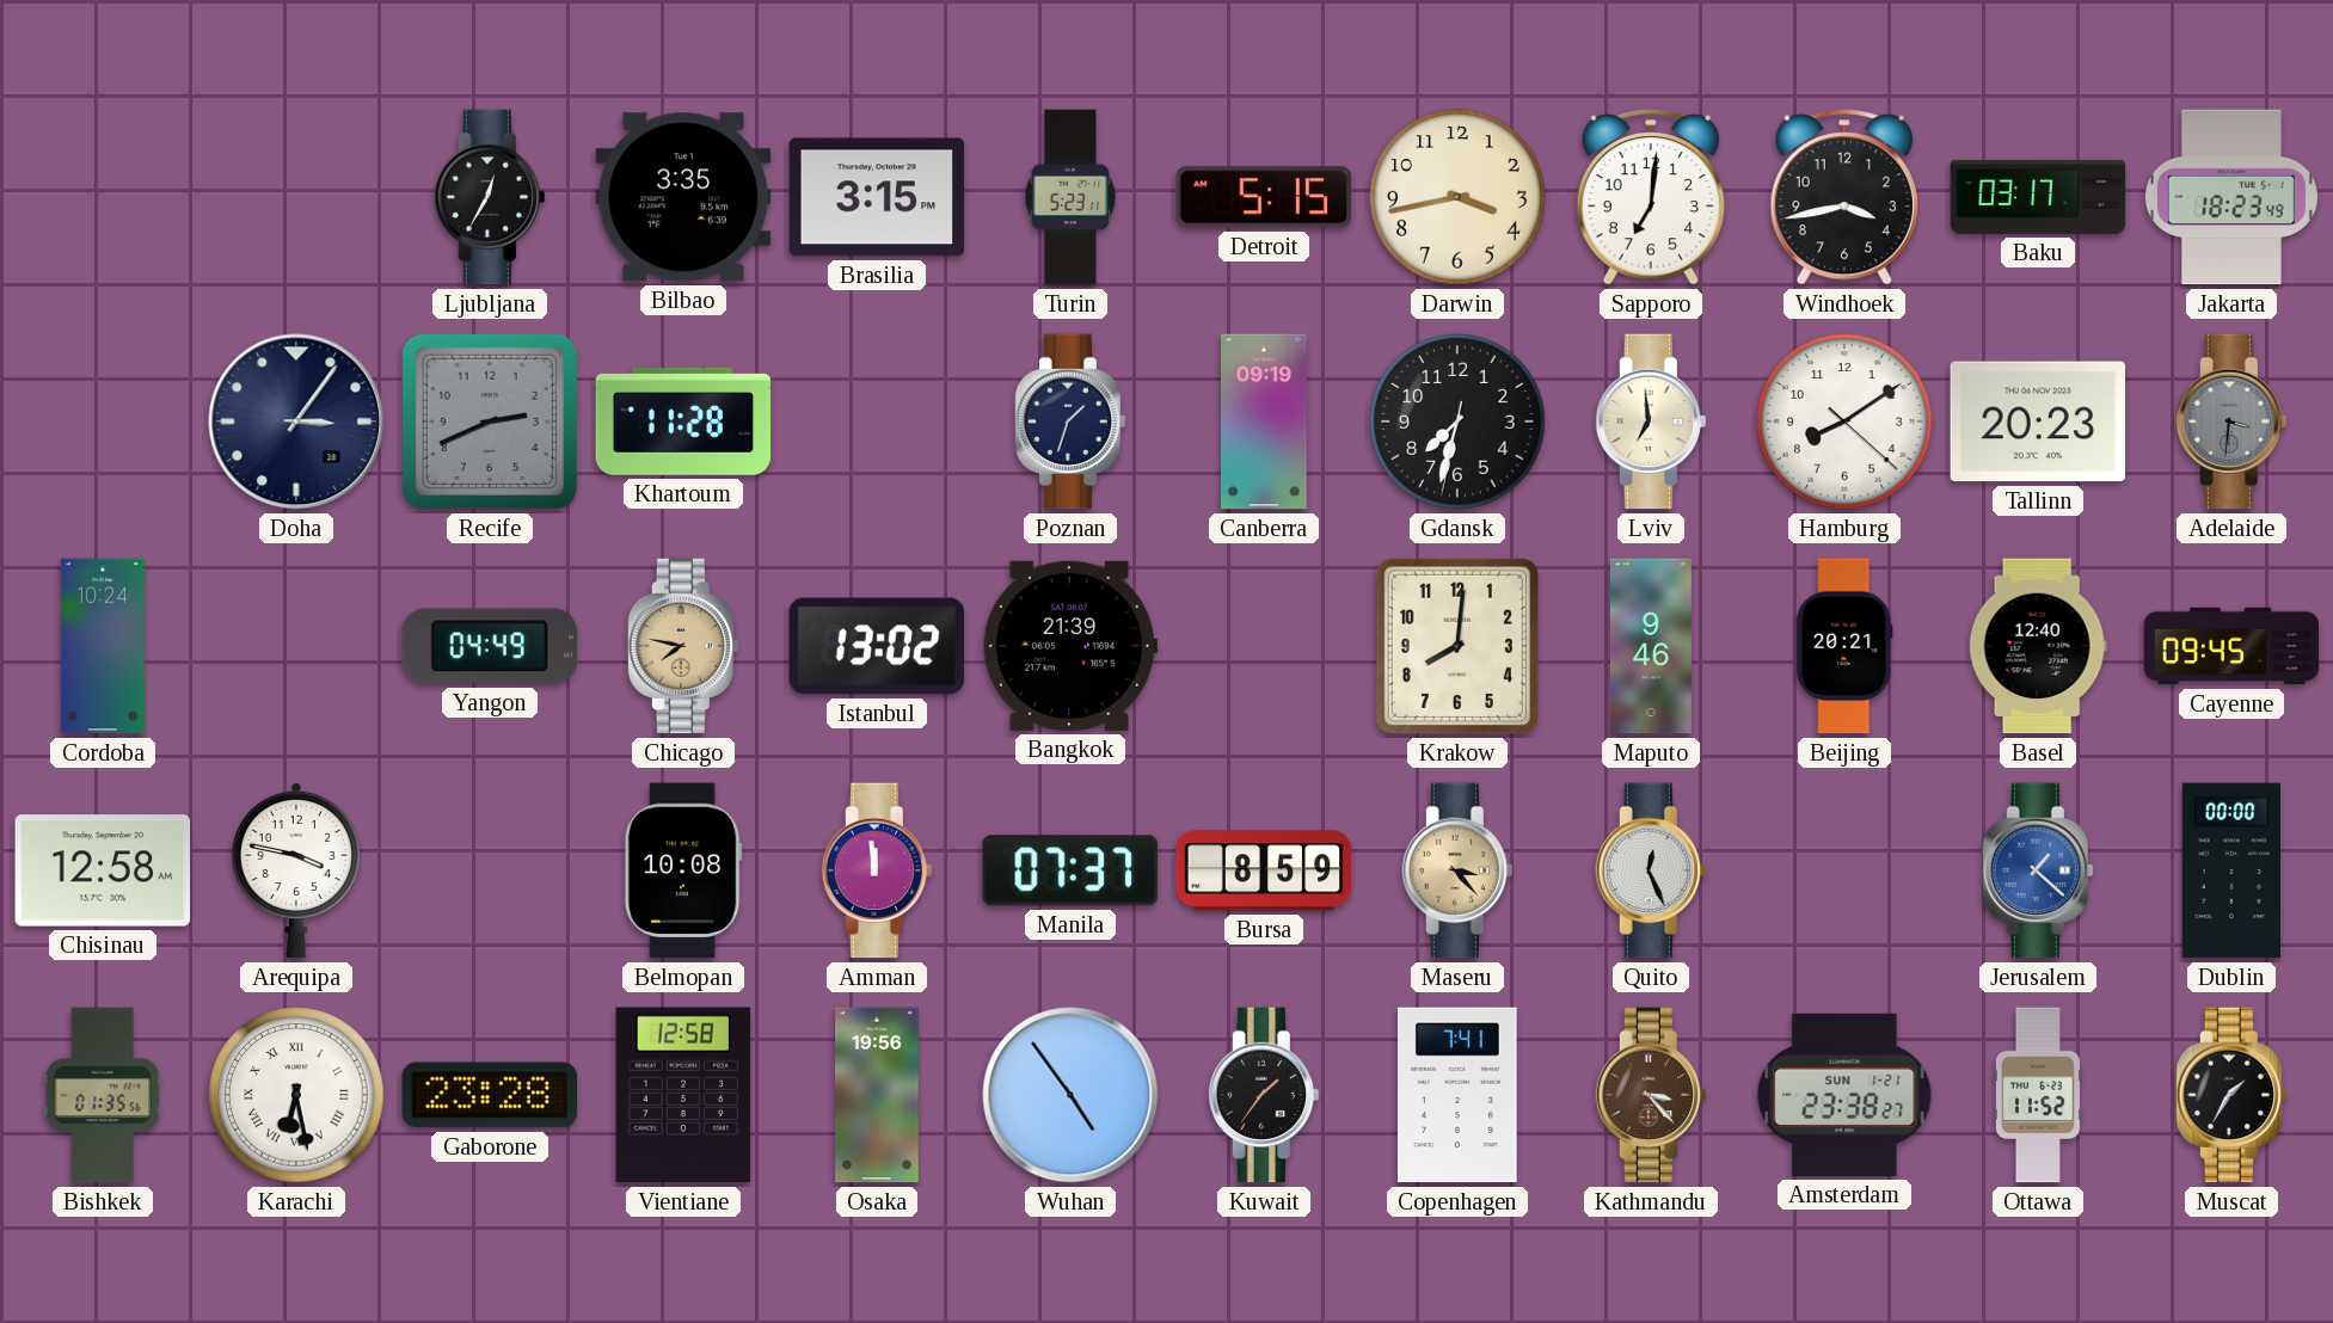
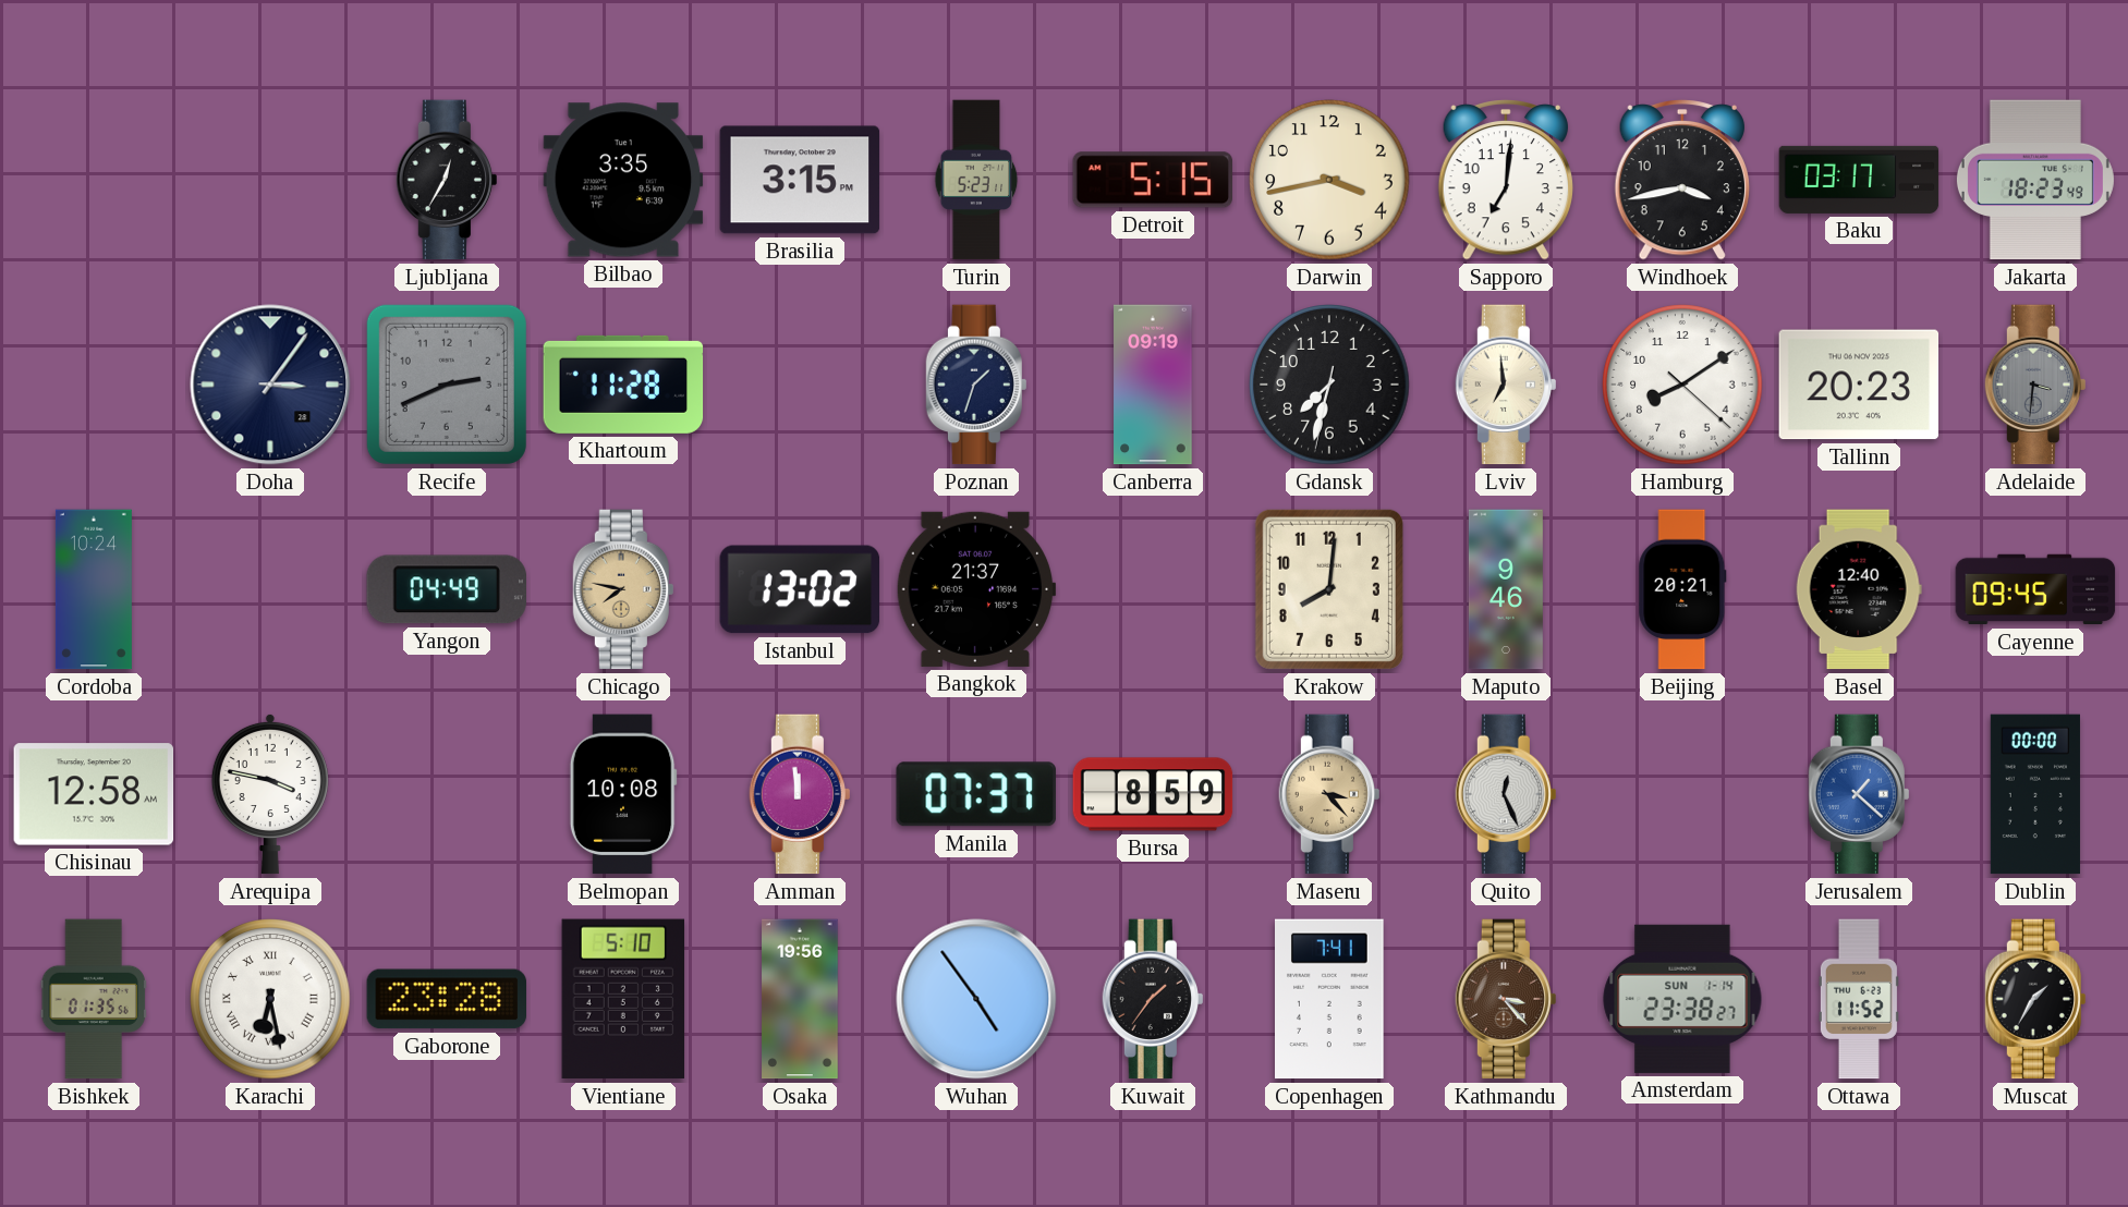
Bangkok: 21:39 -> 21:37 (976, 589)
Vientiane: 12:58 -> 5:10 (623, 999)
Amsterdam date: SUN 1-21 -> SUN 1-14 (1682, 999)
